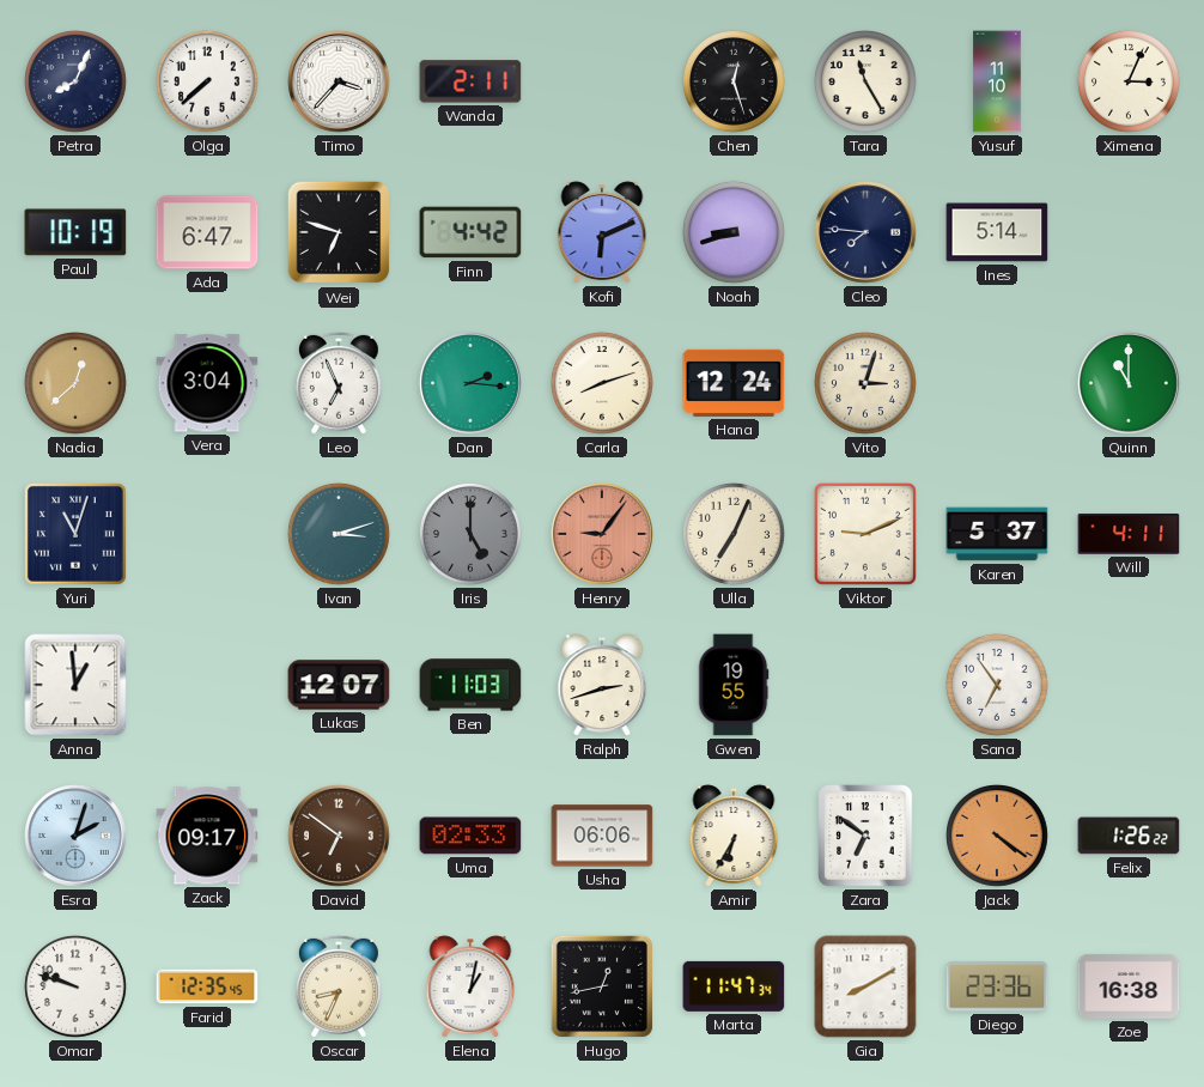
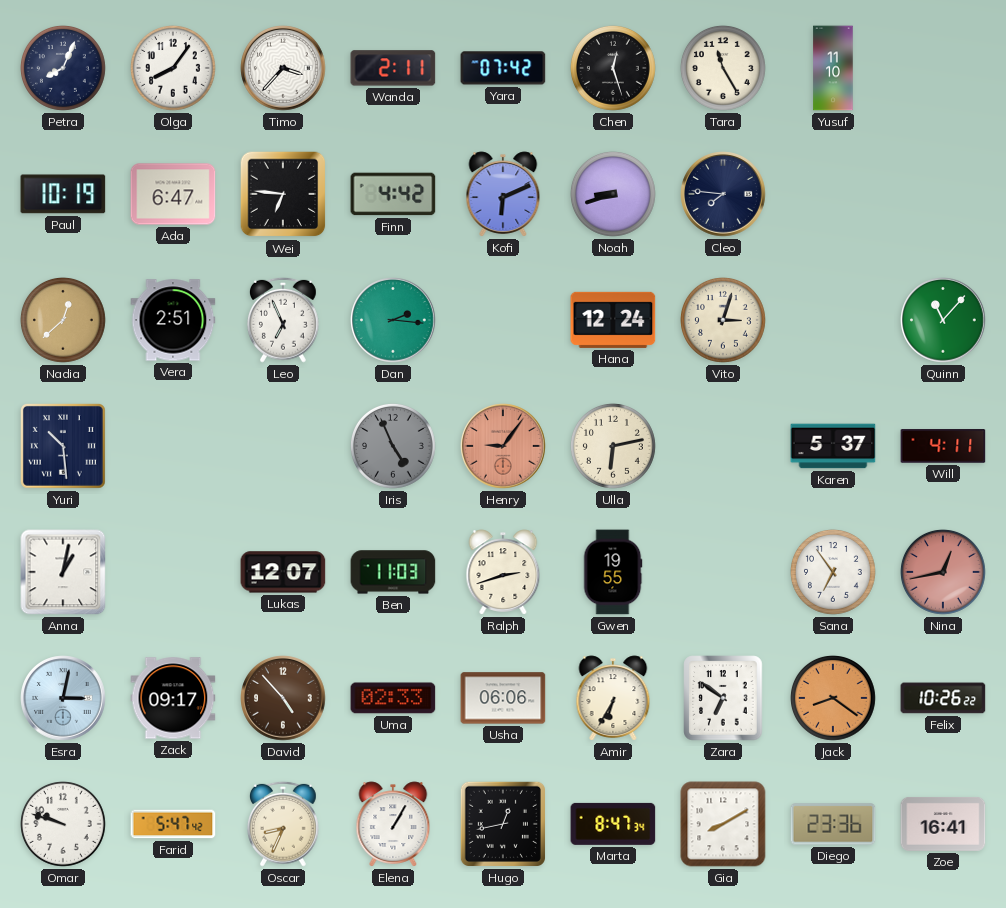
Olga: 7:38 -> 8:06 (174, 69)
Yara: none -> 07:42 (503, 68)
Ximena: 3:04 -> none (1130, 83)
Wei: 6:48 -> 6:46 (283, 194)
Ines: 5:14 -> none (997, 232)
Vera: 3:04 -> 2:51 (173, 320)
Carla: 8:12 -> none (603, 384)
Quinn: 11:00 -> 11:07 (943, 320)
Yuri: 11:03 -> 10:29 (63, 446)
Ivan: 3:12 -> none (340, 535)
Iris: 5:00 -> 4:56 (394, 447)
Ulla: 7:04 -> 6:13 (614, 447)
Viktor: 9:11 -> none (865, 534)
Anna: 12:59 -> 1:02 (63, 572)
Nina: none -> 12:43 (944, 573)
Esra: 2:03 -> 3:02 (63, 698)
David: 6:51 -> 4:53 (283, 698)
Jack: 4:21 -> 8:21 (834, 699)
Felix: 1:26 -> 10:26 (943, 698)
Farid: 12:35 -> 5:47 (173, 824)
Elena: 1:02 -> 1:05 (393, 824)
Marta: 11:47 -> 8:47 (613, 824)
Zoe: 16:38 -> 16:41 (943, 824)
